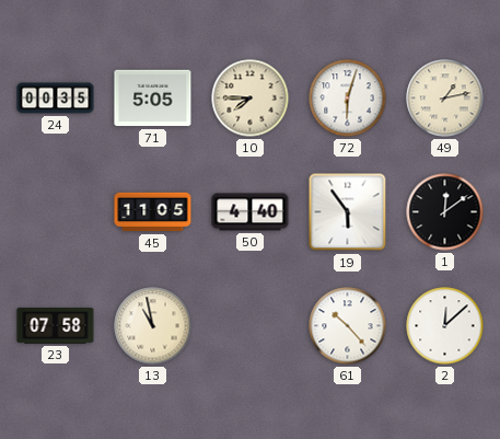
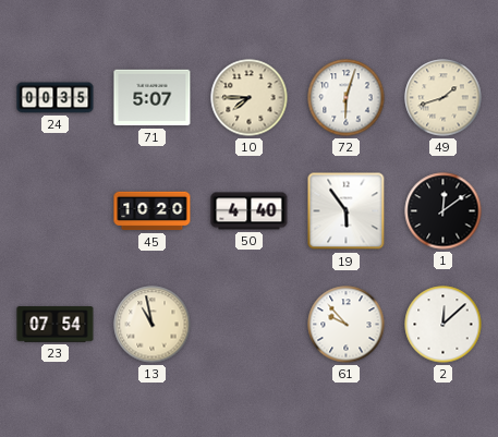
71: 5:05 -> 5:07 (153, 98)
49: 1:13 -> 1:42 (444, 98)
45: 11:05 -> 10:20 (153, 211)
23: 07:58 -> 07:54 (56, 325)
61: 10:23 -> 9:53 (347, 325)
